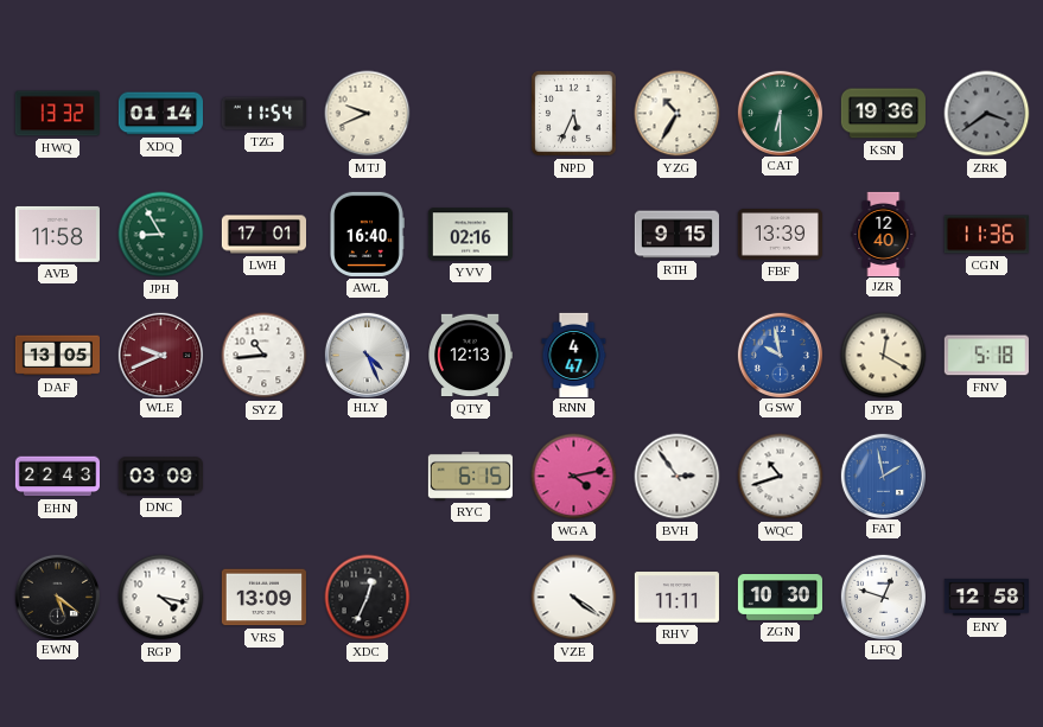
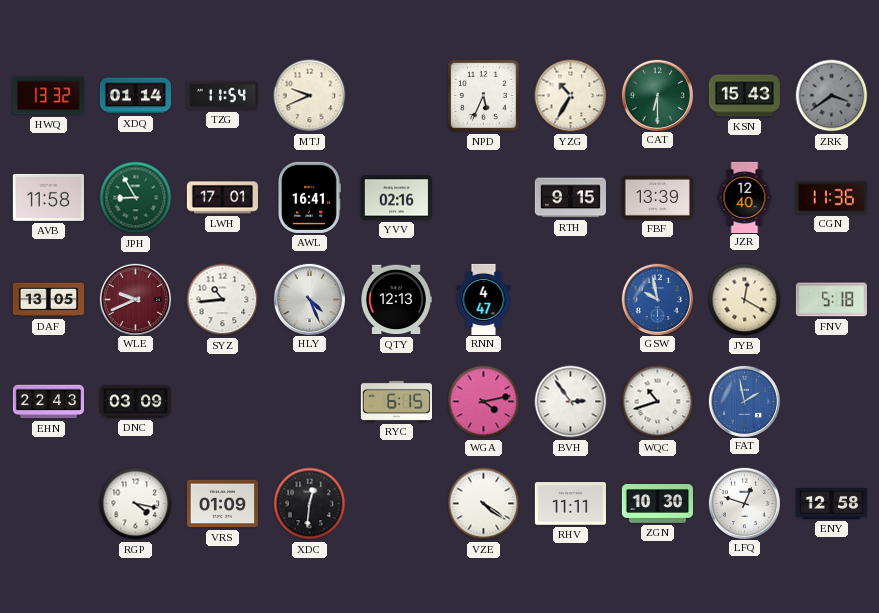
KSN: 19:36 -> 15:43 (744, 96)
AWL: 16:40 -> 16:41 (309, 197)
EWN: 5:21 -> none (57, 597)
VRS: 13:09 -> 01:09 (222, 504)
XDC: 12:34 -> 12:31 (310, 504)
